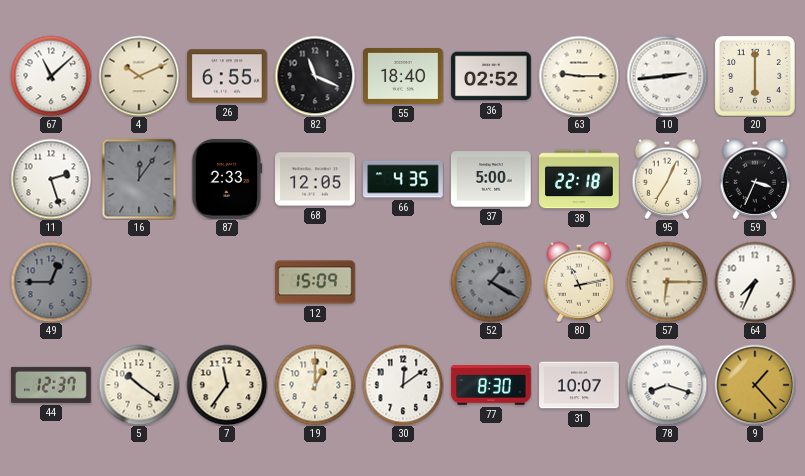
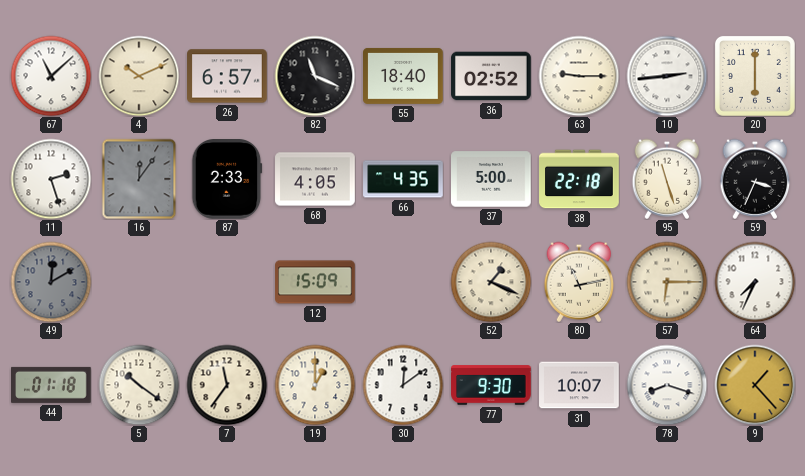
26: 6:55 -> 6:57 (227, 76)
68: 12:05 -> 4:05 (315, 179)
95: 7:04 -> 11:27 (667, 179)
49: 12:45 -> 12:10 (51, 282)
52: 1:20 -> 1:19 (491, 282)
52 dial: grey -> cream (491, 282)
44: 12:37 -> 01:18 (52, 385)
77: 8:30 -> 9:30 (491, 385)
